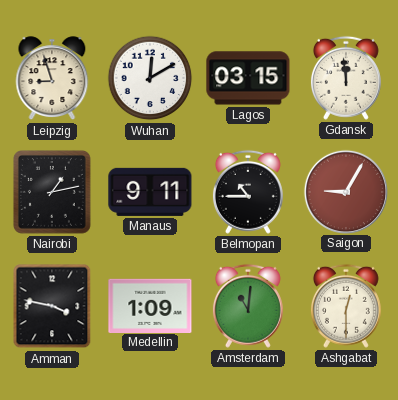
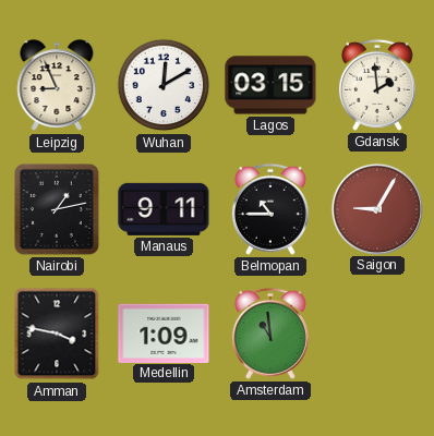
Leipzig: 8:57 -> 8:56 (57, 86)
Gdansk: 11:59 -> 1:59 (377, 85)
Amsterdam: 11:01 -> 10:59 (270, 334)
Ashgabat: 12:30 -> none (346, 306)
